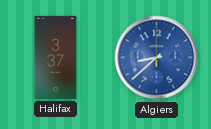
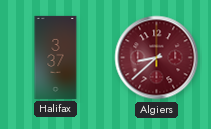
Algiers dial: blue -> burgundy (157, 58)
